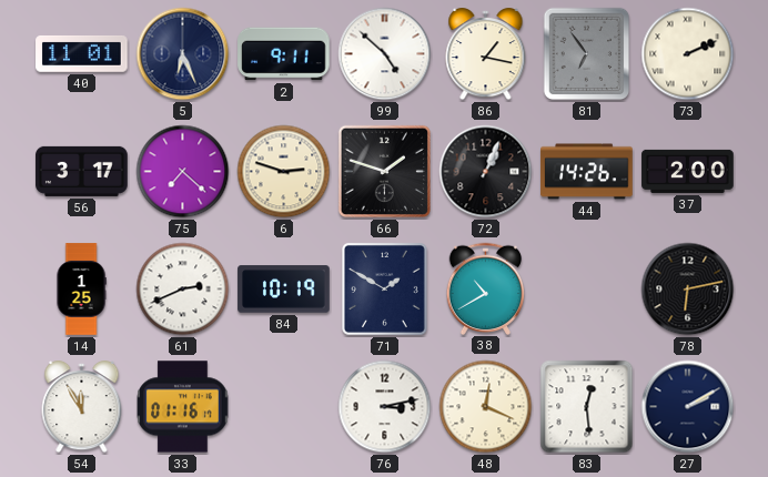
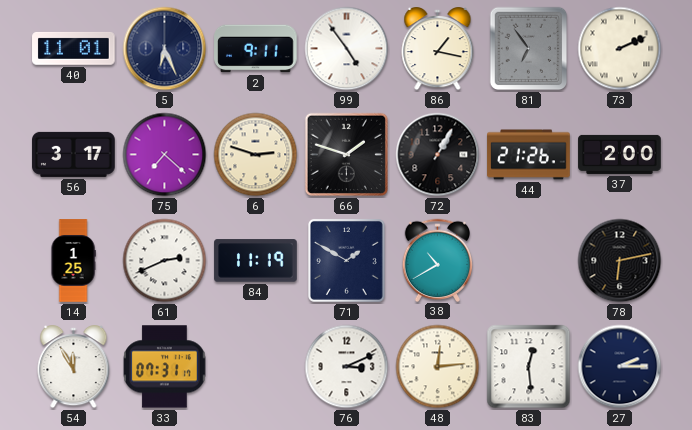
99: 4:52 -> 4:54 (347, 49)
72: 1:04 -> 1:05 (438, 155)
44: 14:26 -> 21:26 (529, 155)
84: 10:19 -> 11:19 (256, 261)
33: 01:16 -> 07:31 (165, 367)
76: 3:13 -> 3:11 (347, 367)
48: 12:19 -> 12:14 (438, 367)
27: 2:10 -> 2:15 (620, 367)
